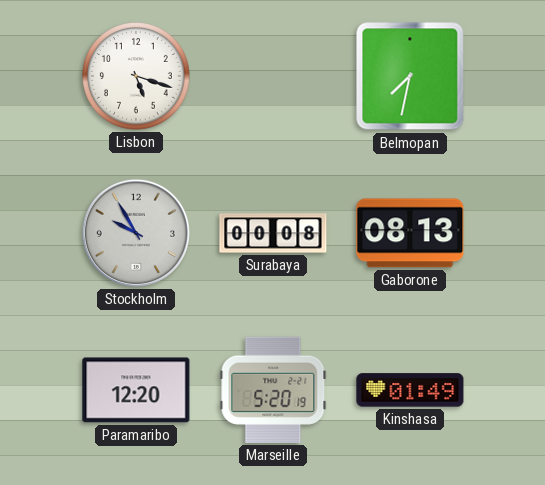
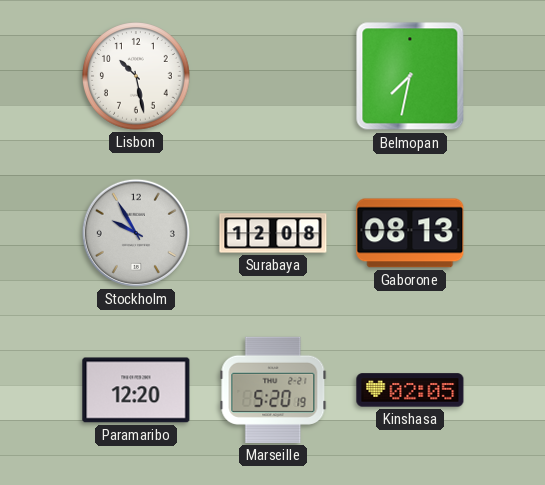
Lisbon: 5:18 -> 10:28 (137, 77)
Surabaya: 00:08 -> 12:08 (273, 233)
Kinshasa: 01:49 -> 02:05 (410, 390)
